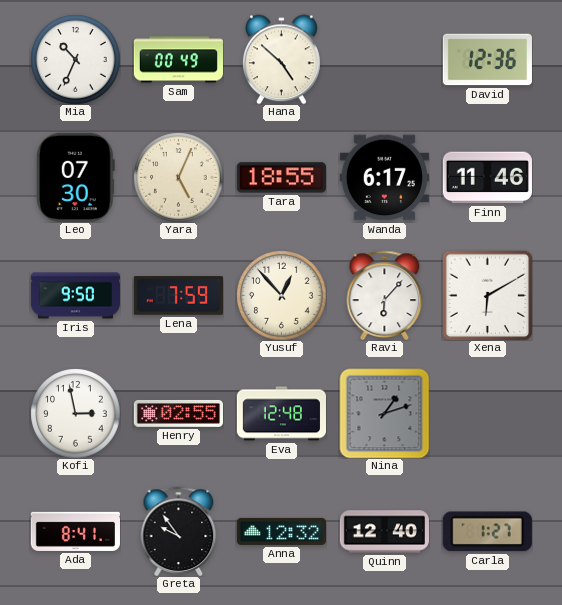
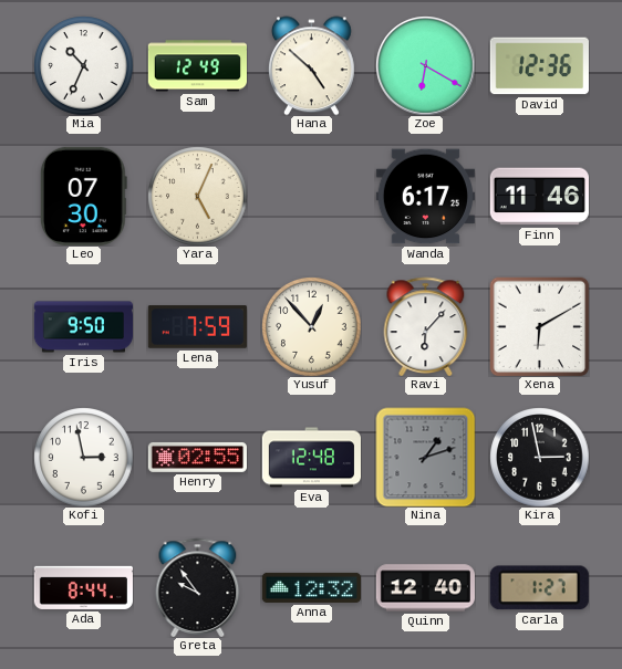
Sam: 00:49 -> 12:49 (197, 66)
Zoe: none -> 6:20 (425, 65)
Tara: 18:55 -> none (281, 178)
Kira: none -> 2:58 (539, 457)
Ada: 8:41 -> 8:44 (83, 587)
